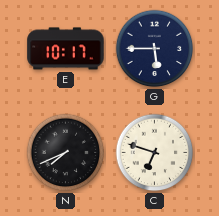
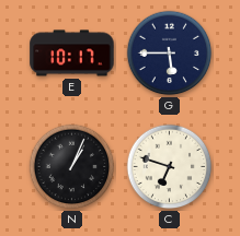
N: 7:41 -> 1:04 (72, 167)
